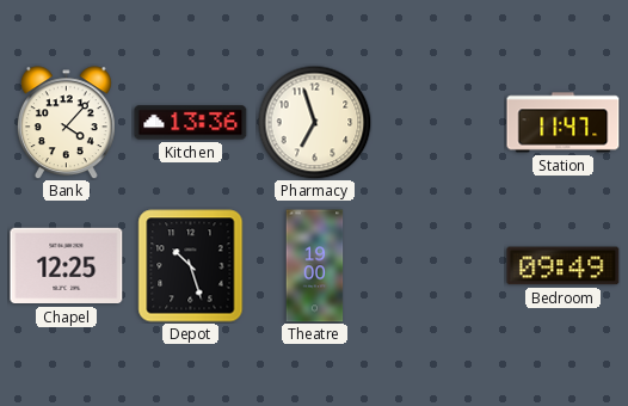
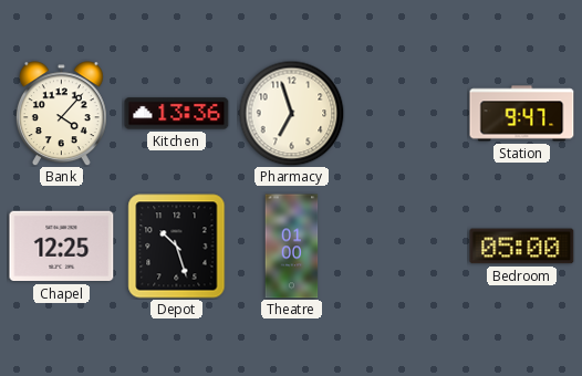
Station: 11:47 -> 9:47 (522, 114)
Theatre: 19:00 -> 01:00 (292, 247)
Bedroom: 09:49 -> 05:00 (522, 247)
